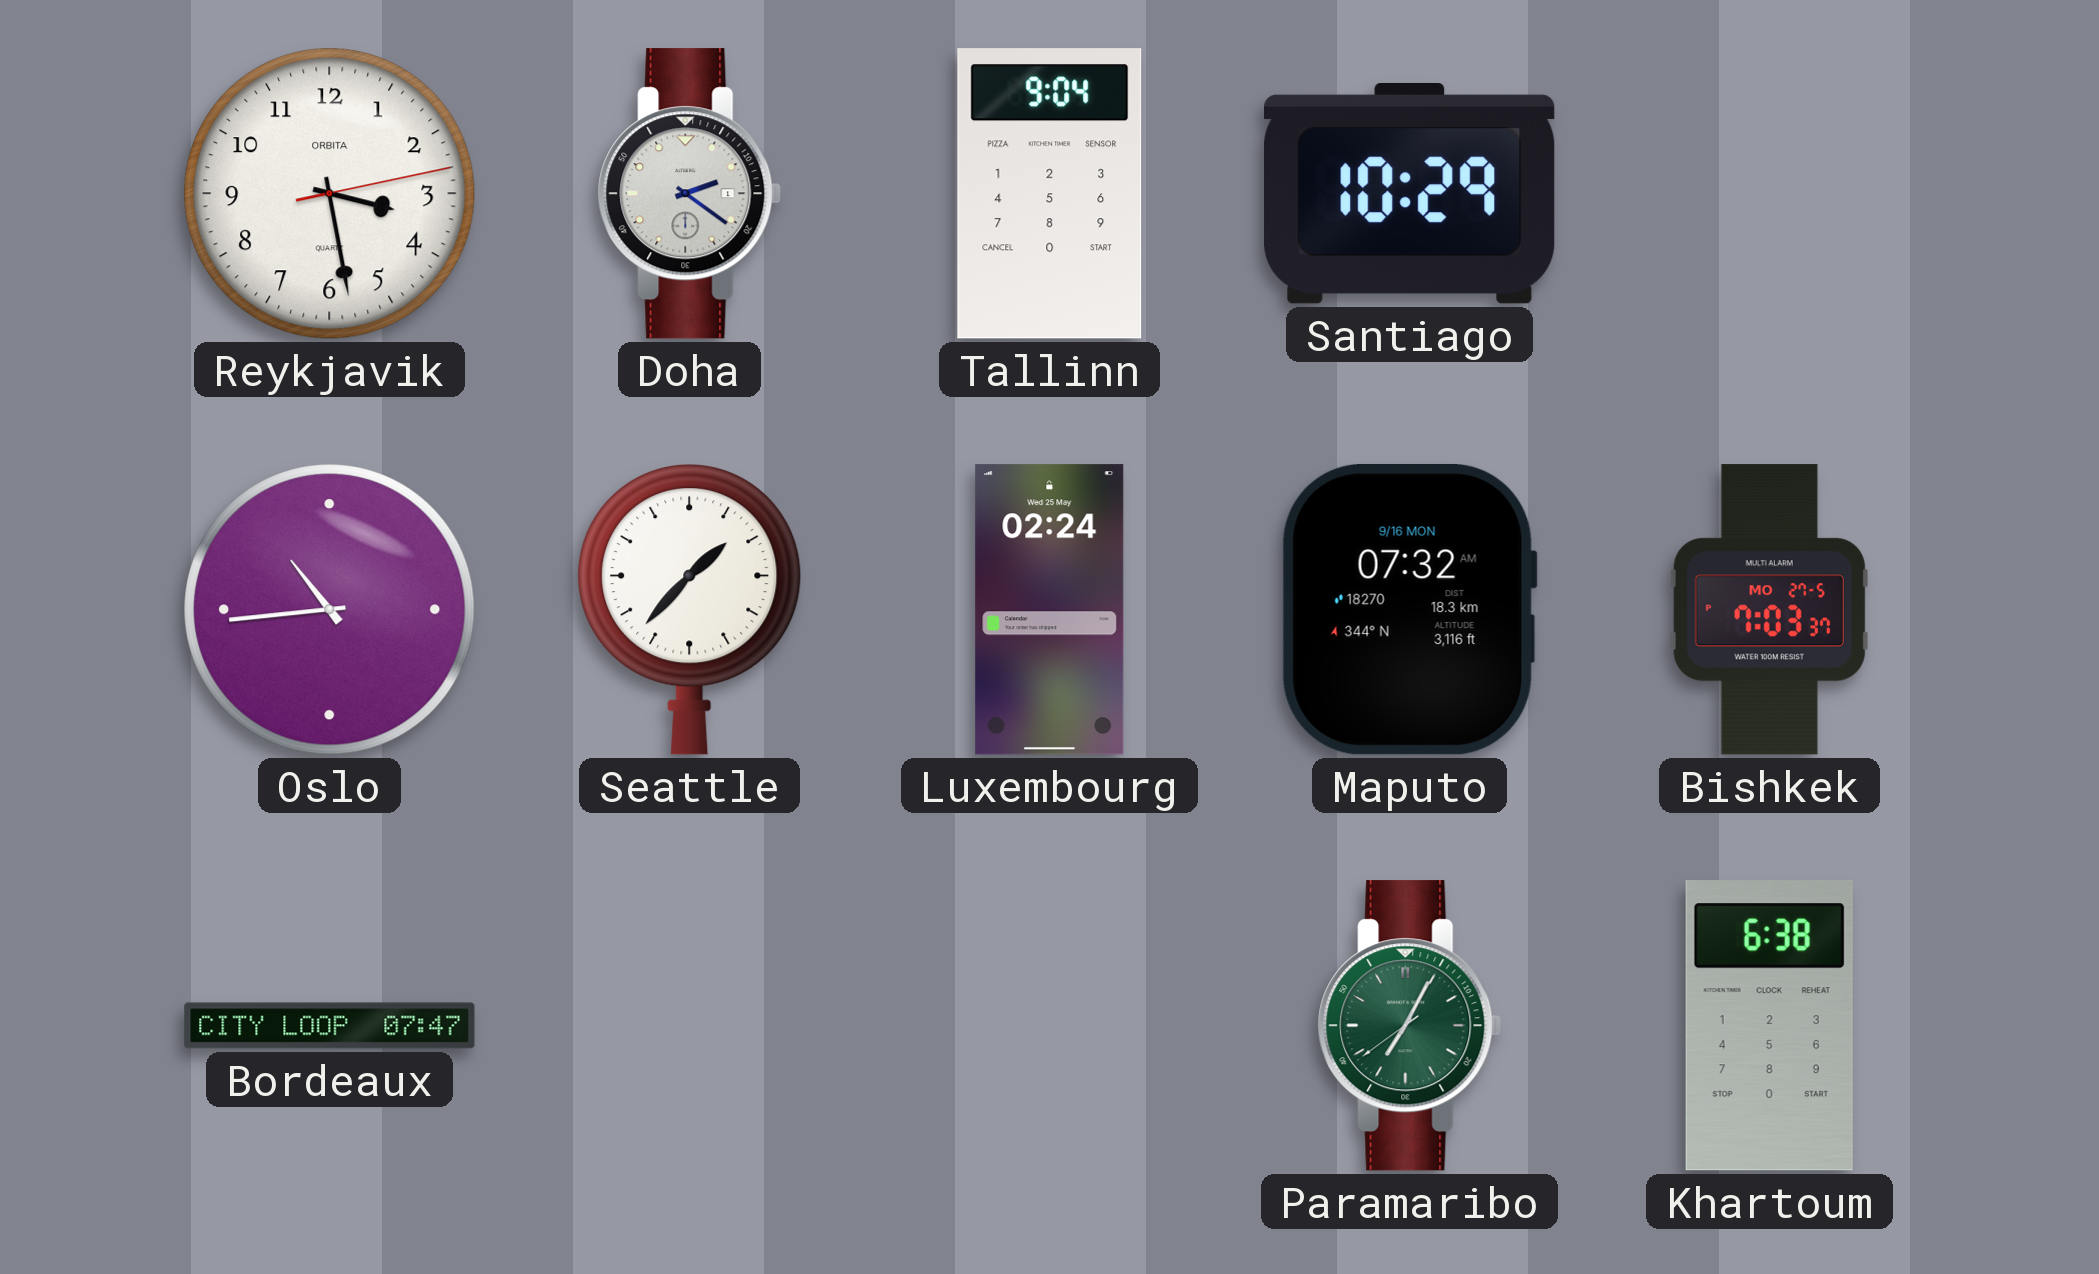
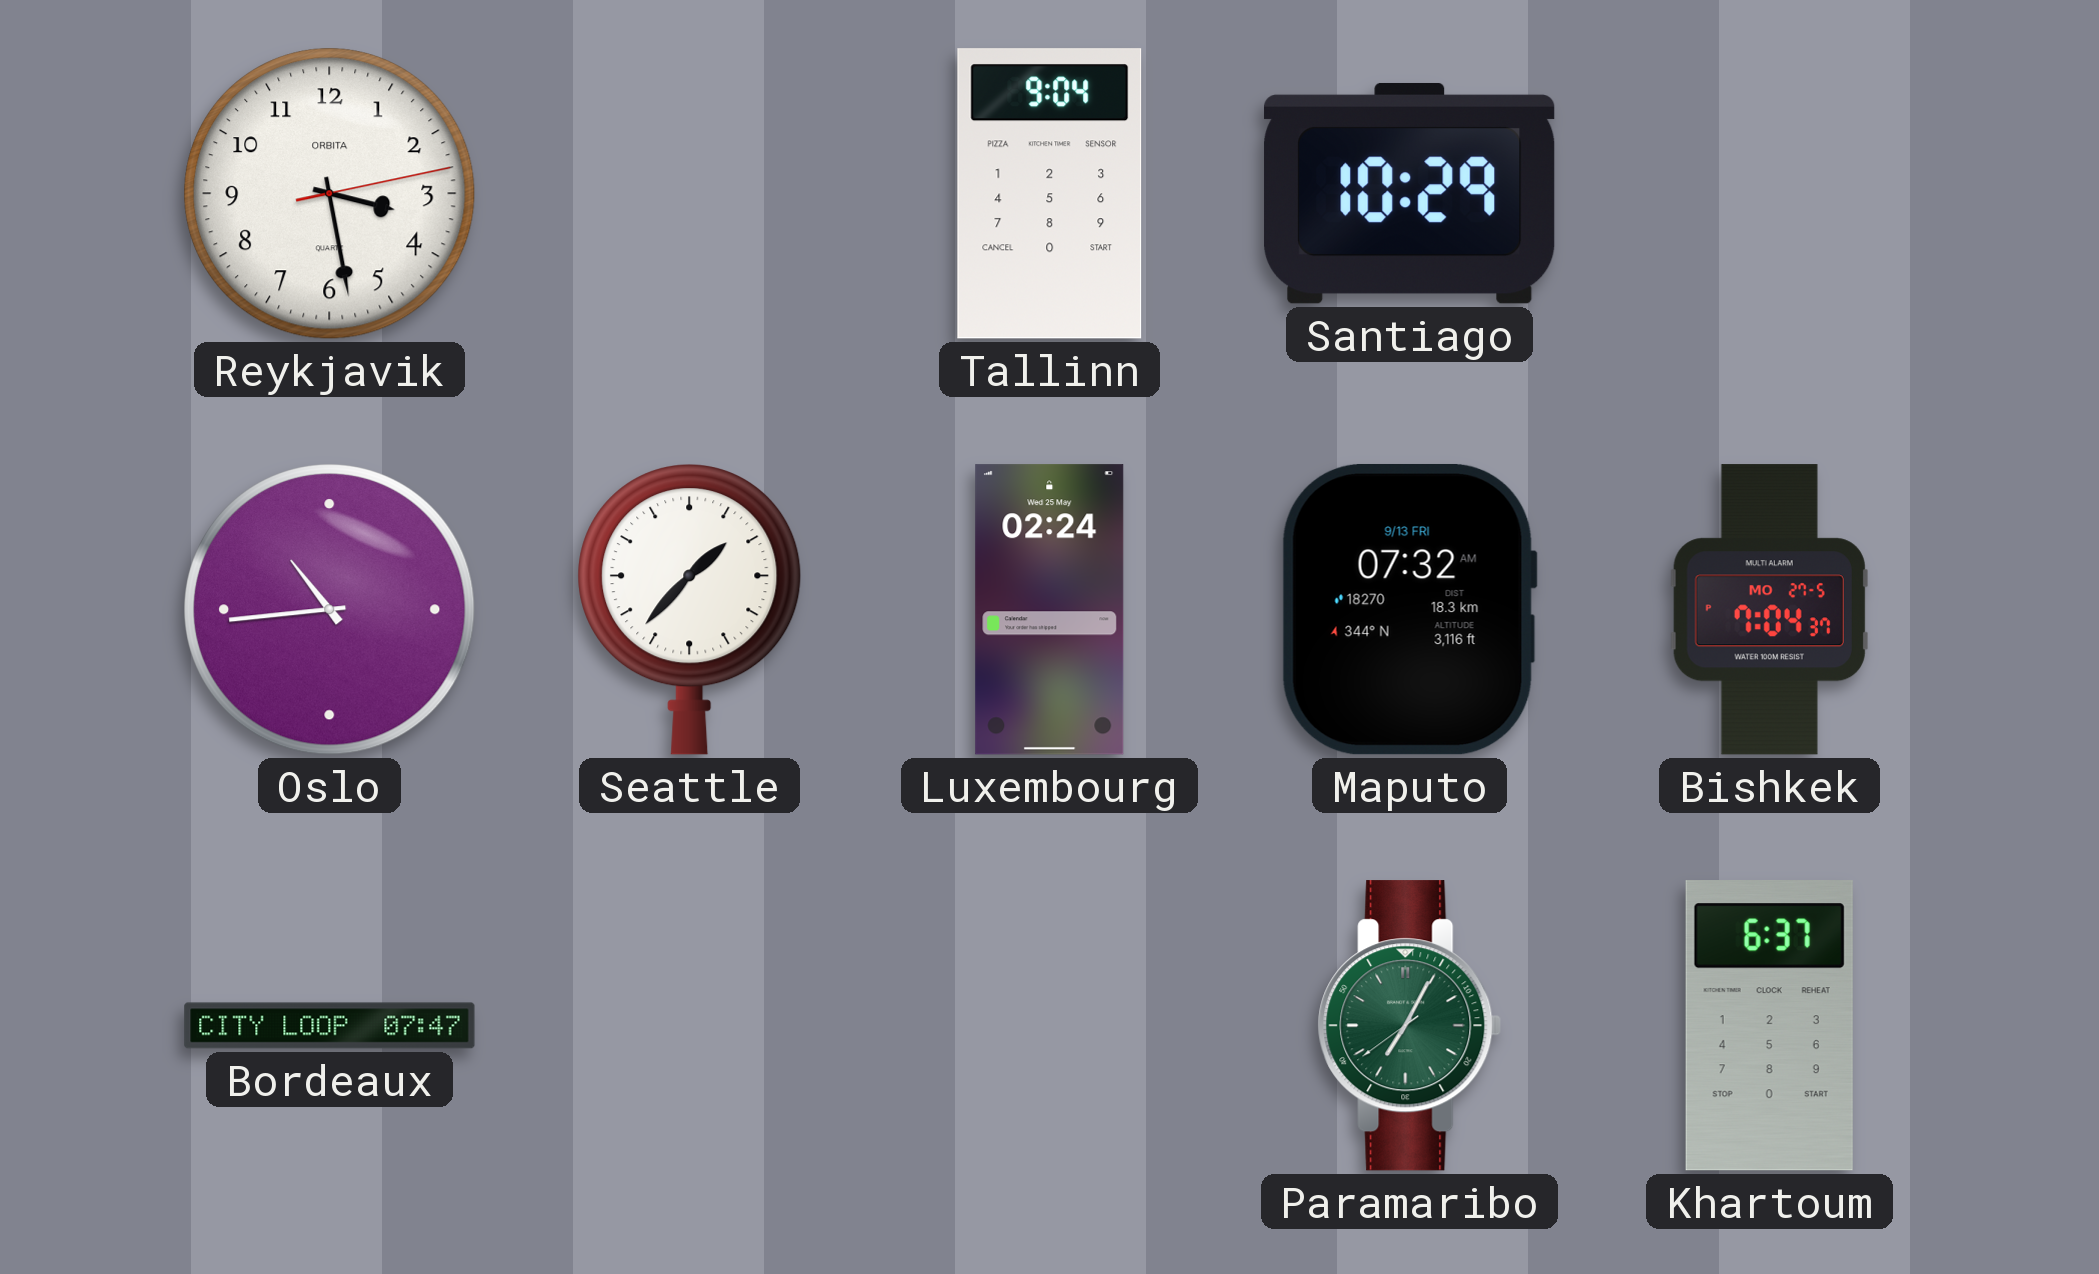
Doha: 2:21 -> none (690, 194)
Maputo date: 9/16 MON -> 9/13 FRI (1409, 609)
Bishkek: 7:03 -> 7:04 (1769, 610)
Khartoum: 6:38 -> 6:37 (1769, 1026)
